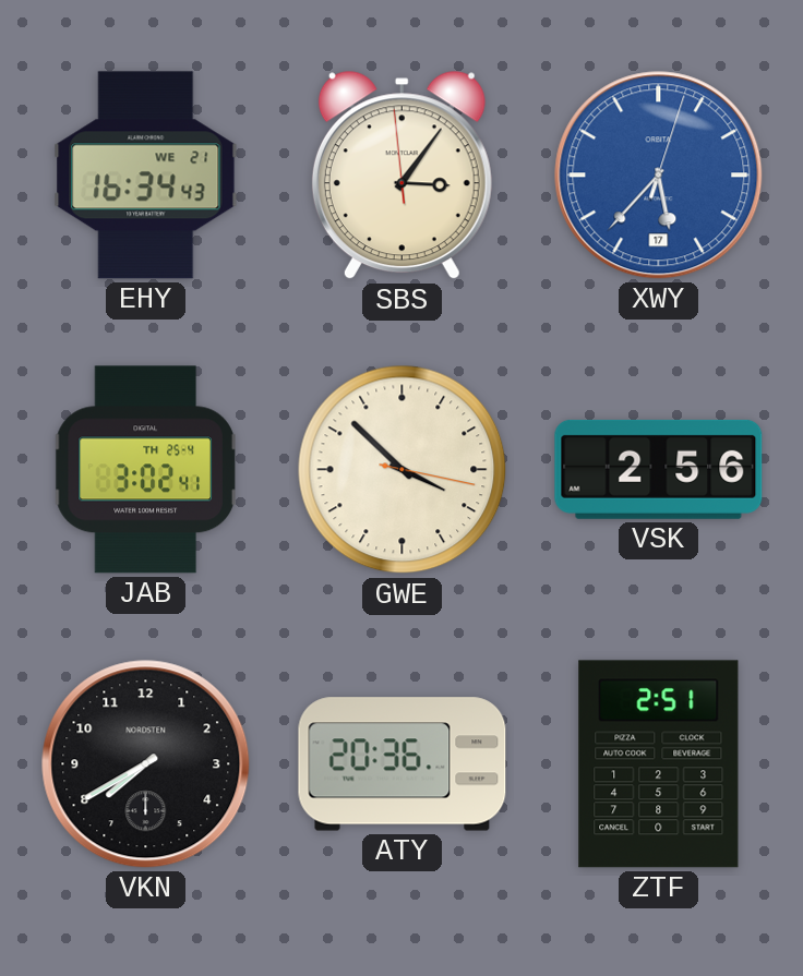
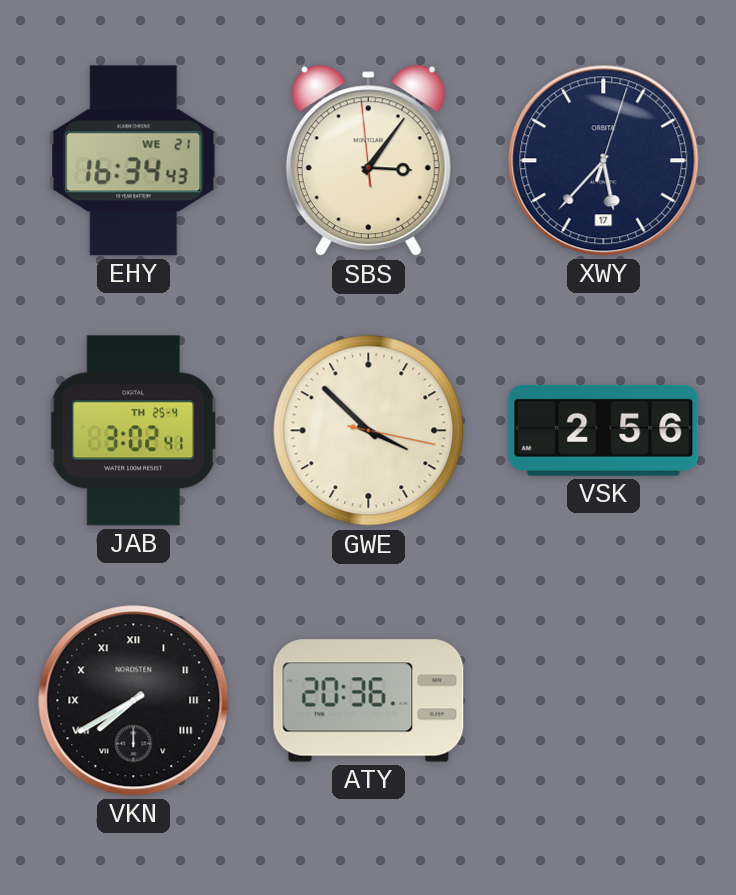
XWY dial: blue -> navy (604, 161)
VKN numerals: Arabic -> Roman (134, 701)
ZTF: 2:51 -> none (659, 764)
